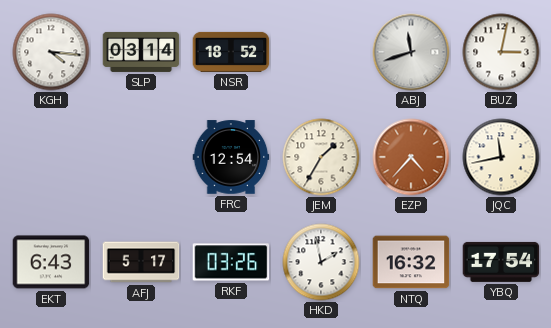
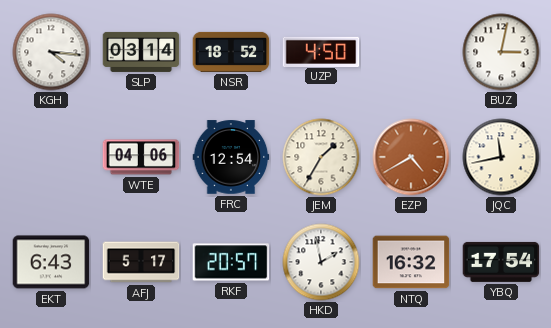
UZP: none -> 4:50 (321, 51)
ABJ: 11:42 -> none (411, 52)
WTE: none -> 04:06 (141, 157)
EZP: 4:37 -> 4:40 (411, 157)
RKF: 03:26 -> 20:57 (231, 262)
